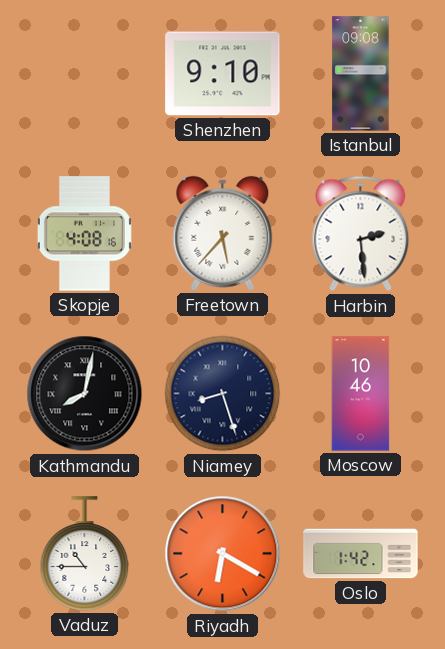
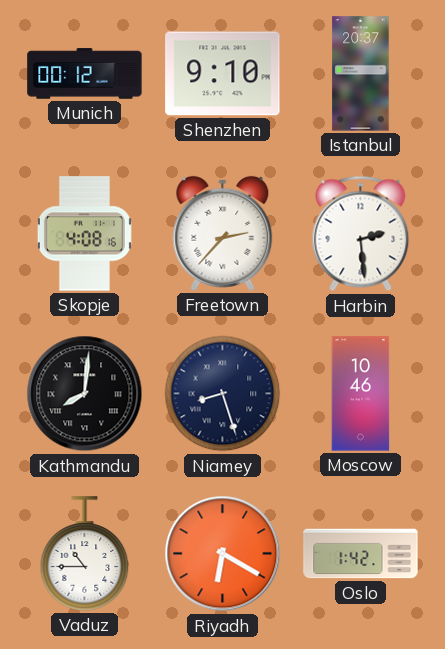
Munich: none -> 00:12 (85, 74)
Istanbul: 09:08 -> 20:37 (361, 74)
Freetown: 5:37 -> 2:37 (223, 233)
Kathmandu: 8:02 -> 8:01 (85, 394)
